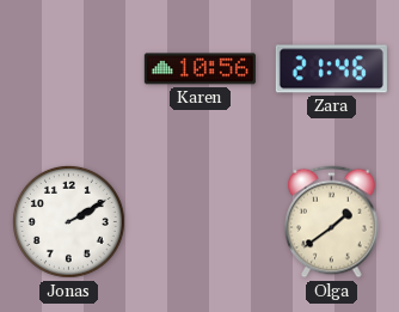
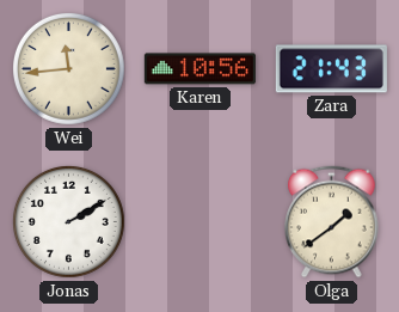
Wei: none -> 11:44 (68, 68)
Zara: 21:46 -> 21:43 (331, 69)
